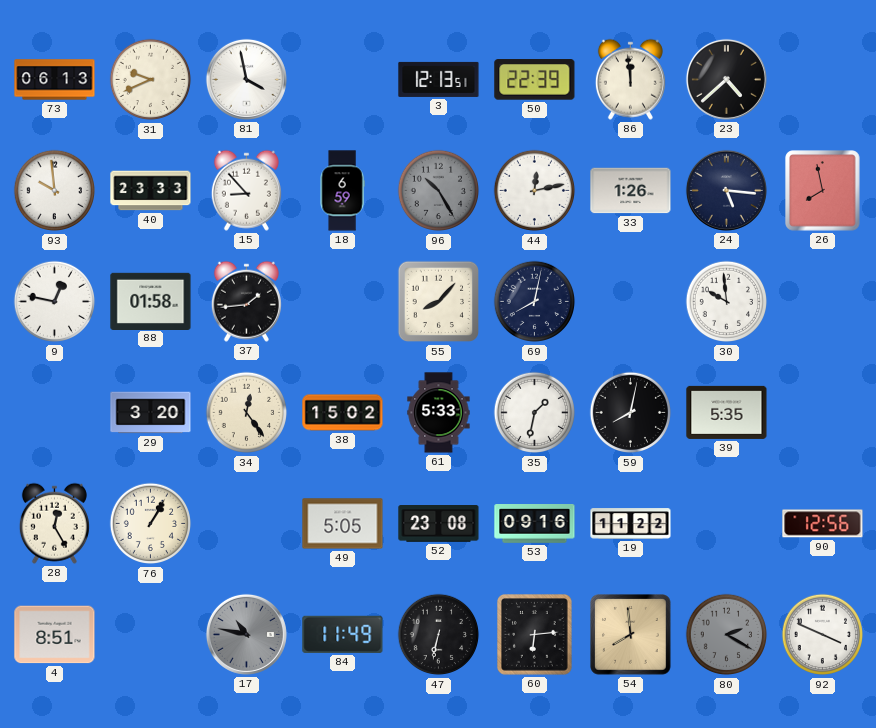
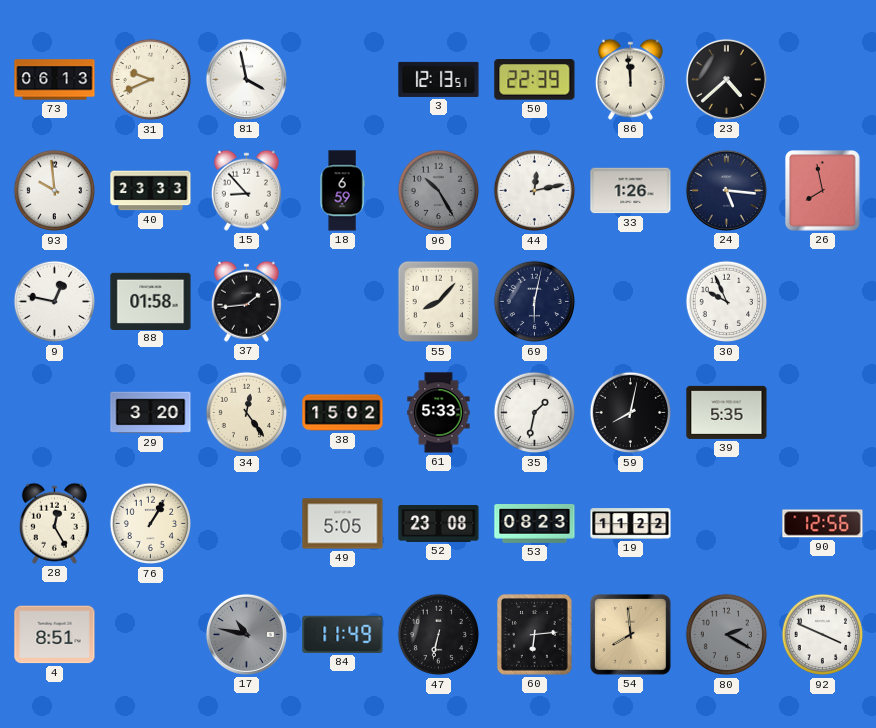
69: 8:02 -> 6:02 (535, 302)
30: 9:59 -> 9:56 (727, 302)
53: 09:16 -> 08:23 (535, 524)
